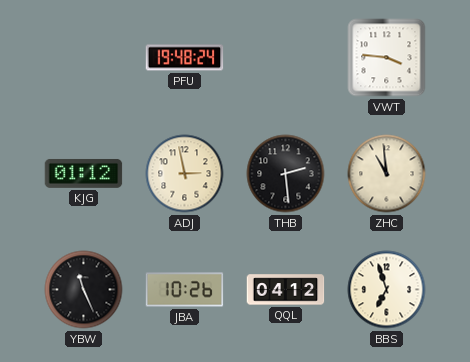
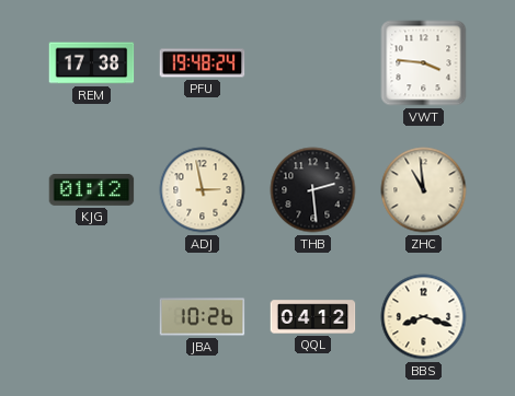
REM: none -> 17:38 (92, 63)
YBW: 11:26 -> none (84, 290)
BBS: 6:57 -> 8:18 (424, 317)
